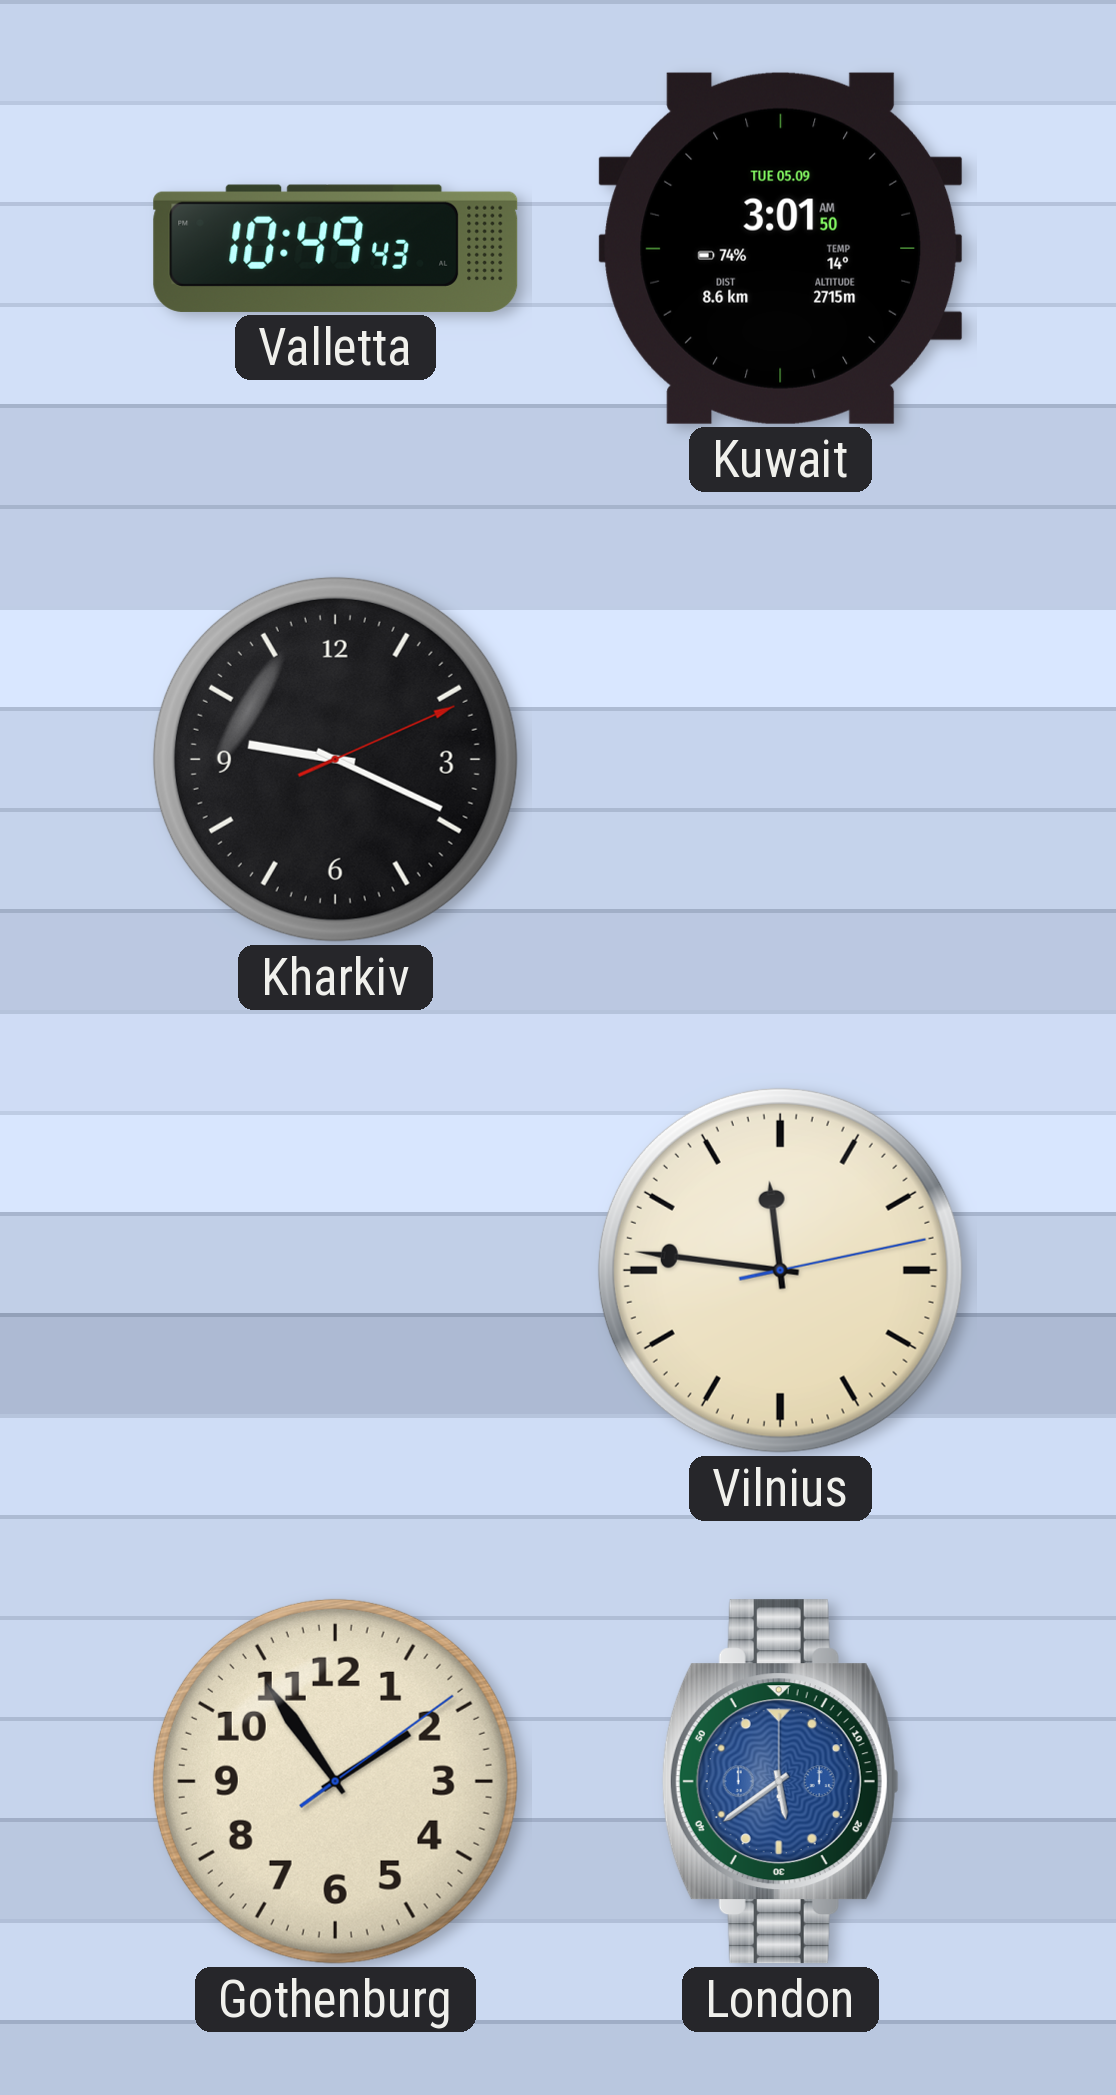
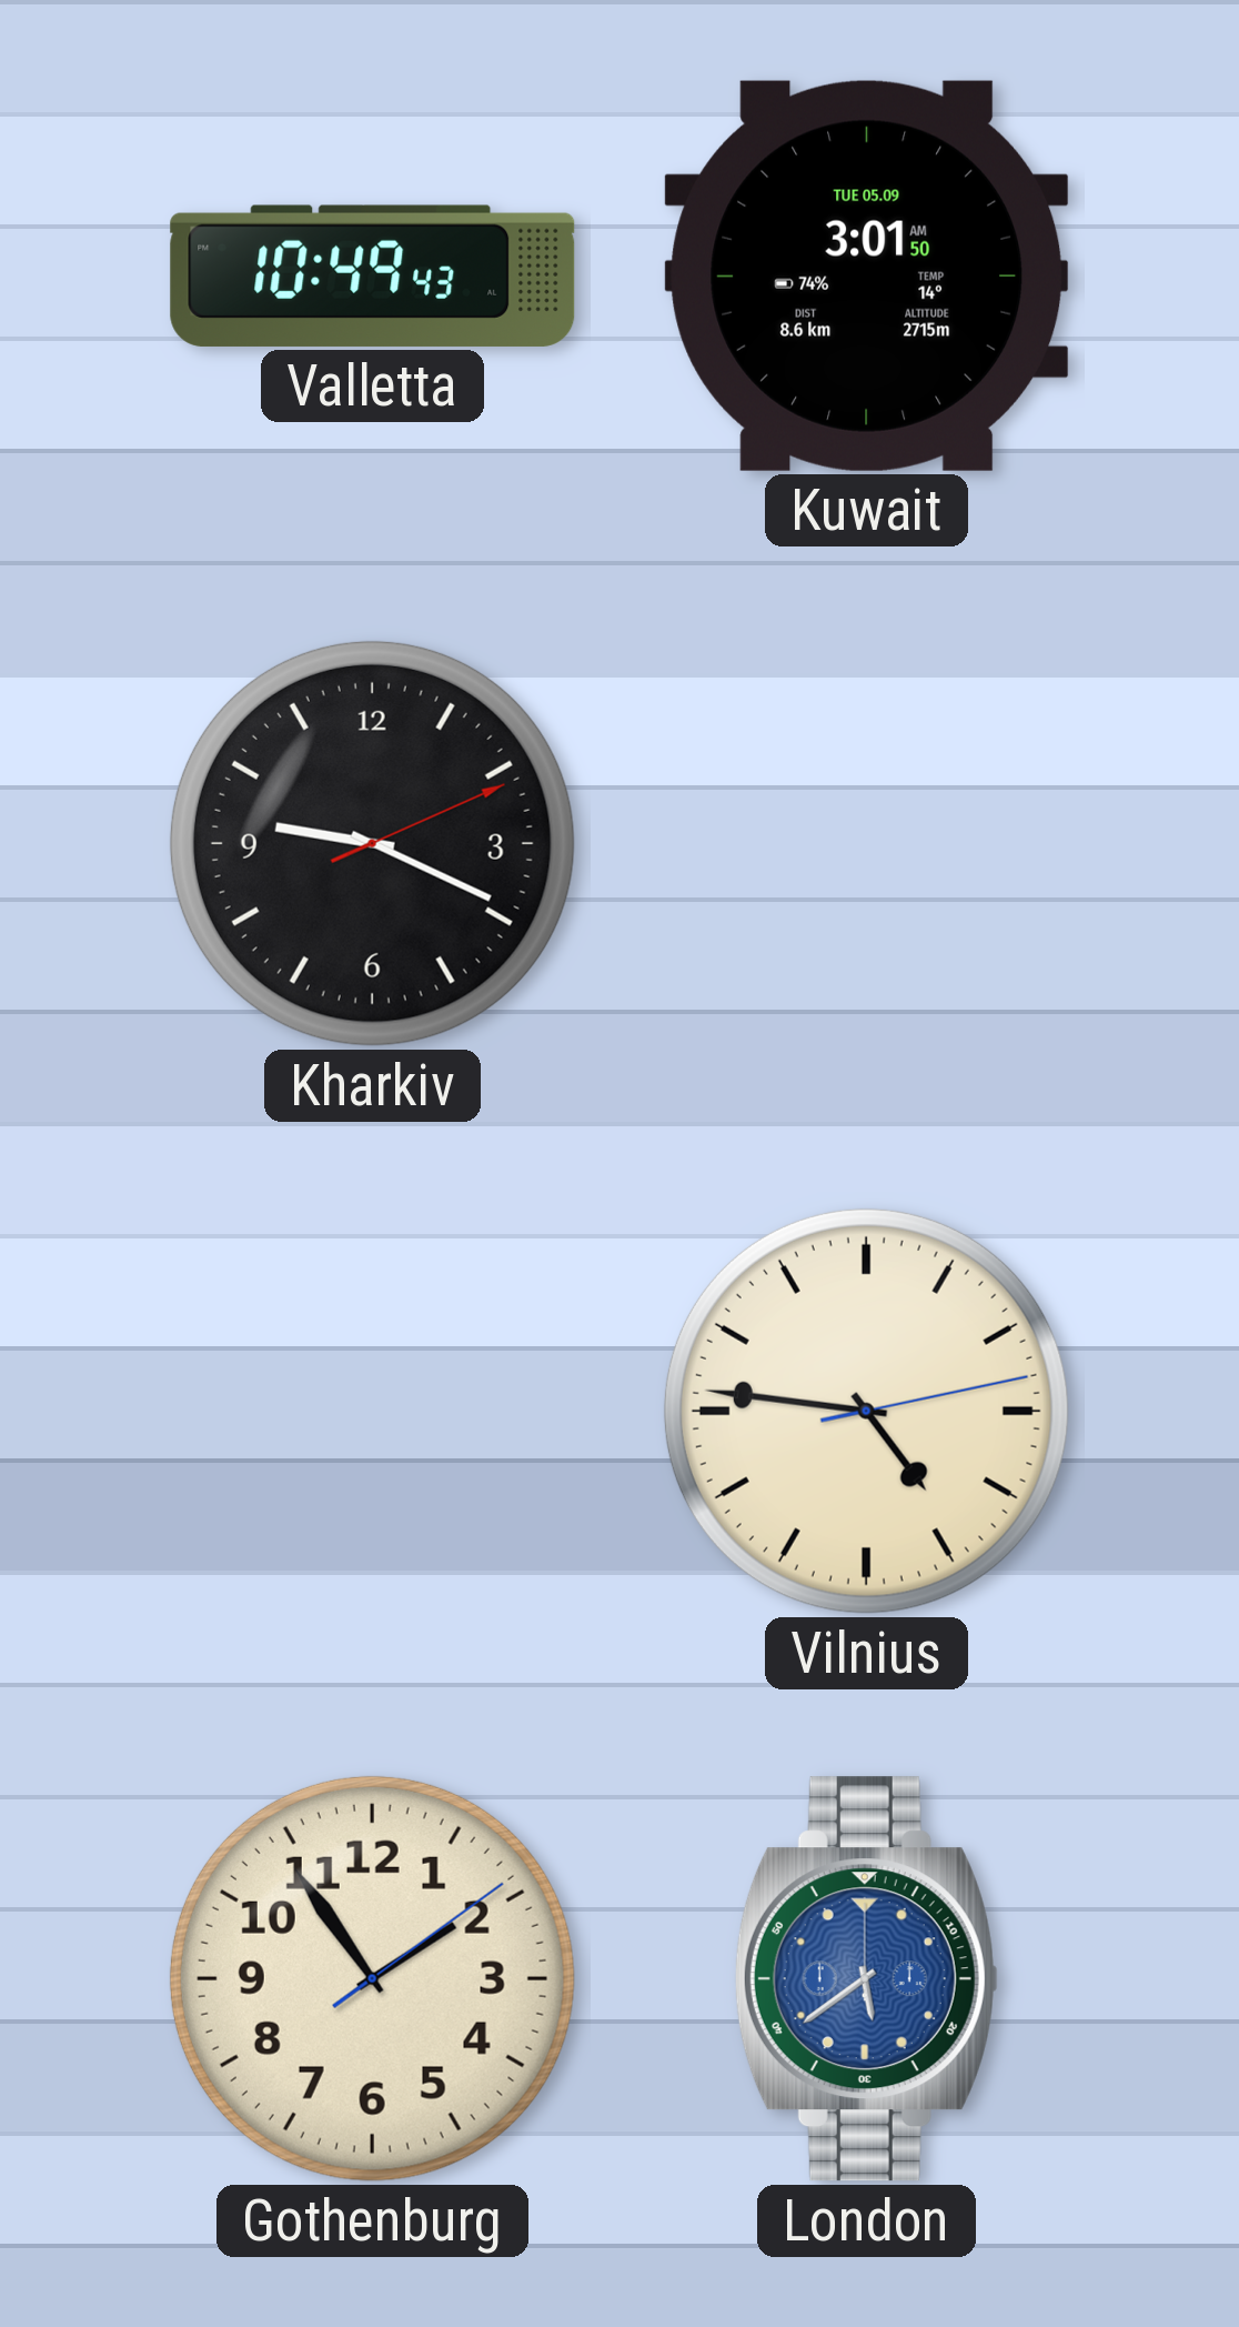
Vilnius: 11:46 -> 4:46 (866, 1411)
